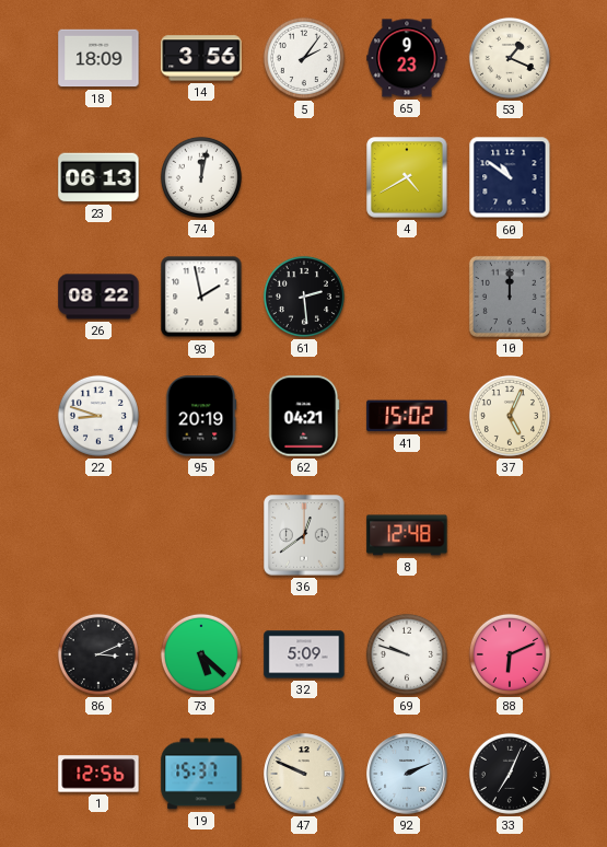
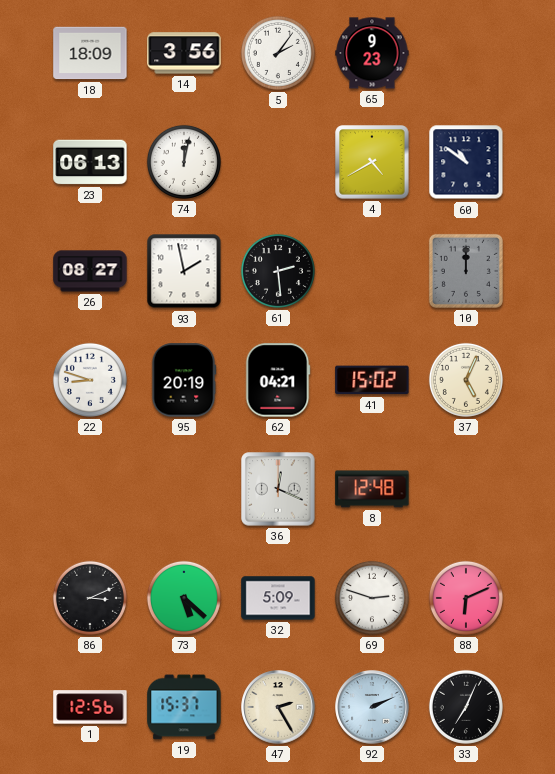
53: 1:19 -> none (510, 58)
26: 08:22 -> 08:27 (90, 271)
36: 12:39 -> 12:19 (278, 489)
69: 9:48 -> 2:48 (372, 598)
47: 9:49 -> 2:25 (278, 707)
